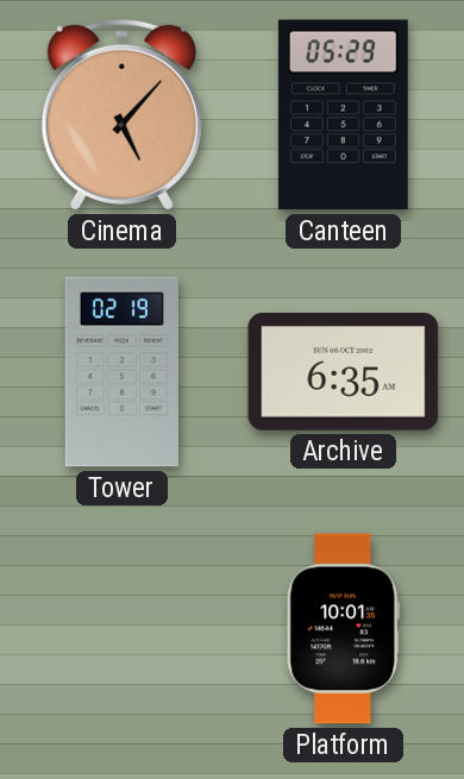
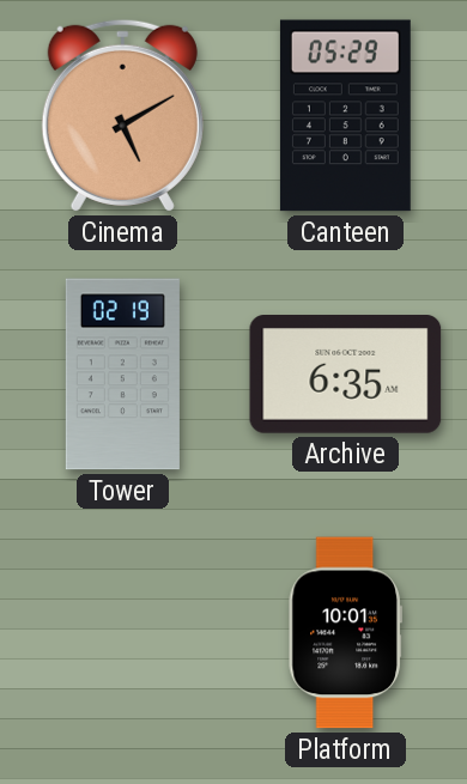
Cinema: 5:07 -> 5:10 (122, 115)
